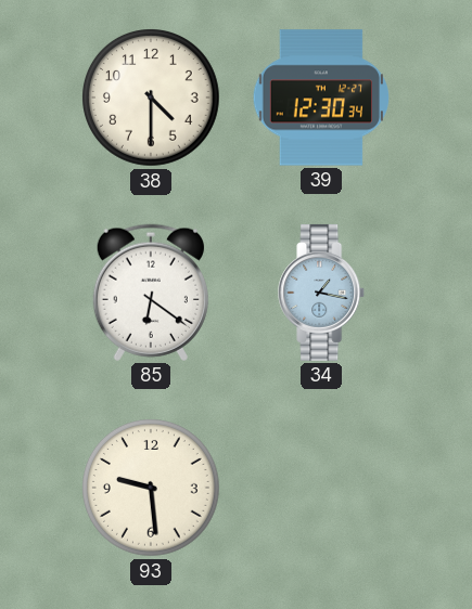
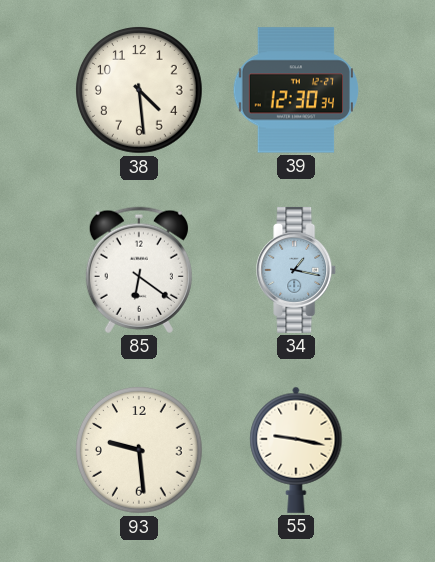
38: 4:30 -> 4:29 (140, 91)
55: none -> 9:17 (296, 450)
